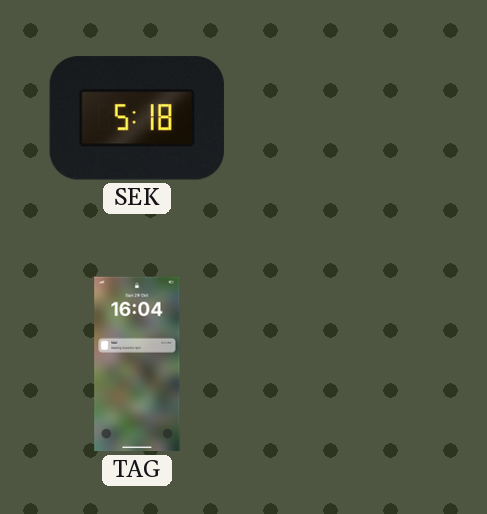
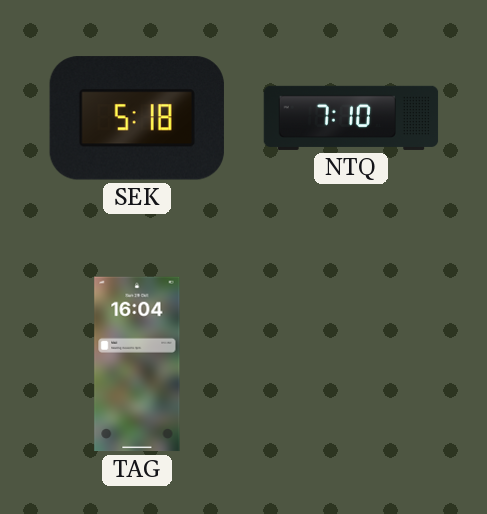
NTQ: none -> 7:10 (351, 118)
